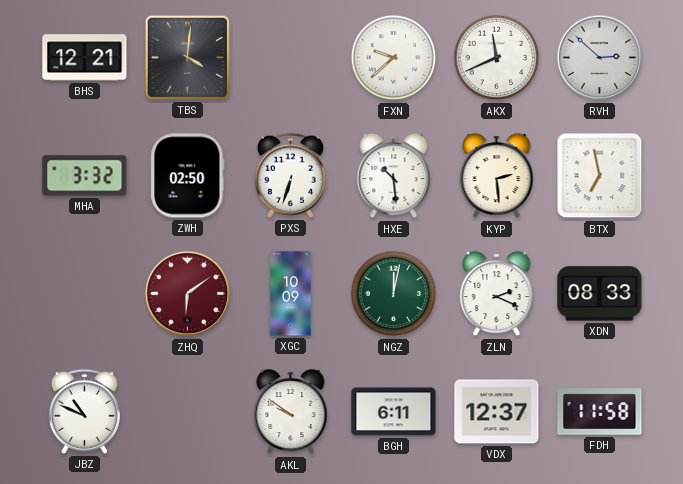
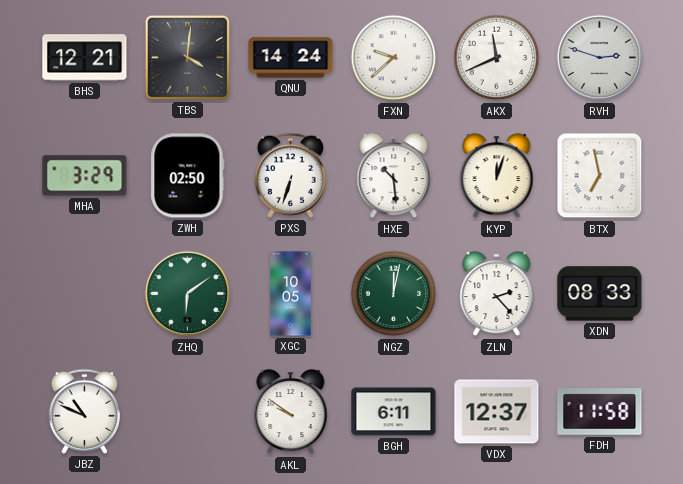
QNU: none -> 14:24 (291, 58)
RVH: 2:52 -> 2:48 (600, 58)
MHA: 3:32 -> 3:29 (85, 176)
KYP: 2:29 -> 12:03 (497, 176)
ZHQ dial: burgundy -> green (188, 294)
XGC: 10:09 -> 10:05 (291, 294)
ZLN: 2:19 -> 2:23 (497, 294)
